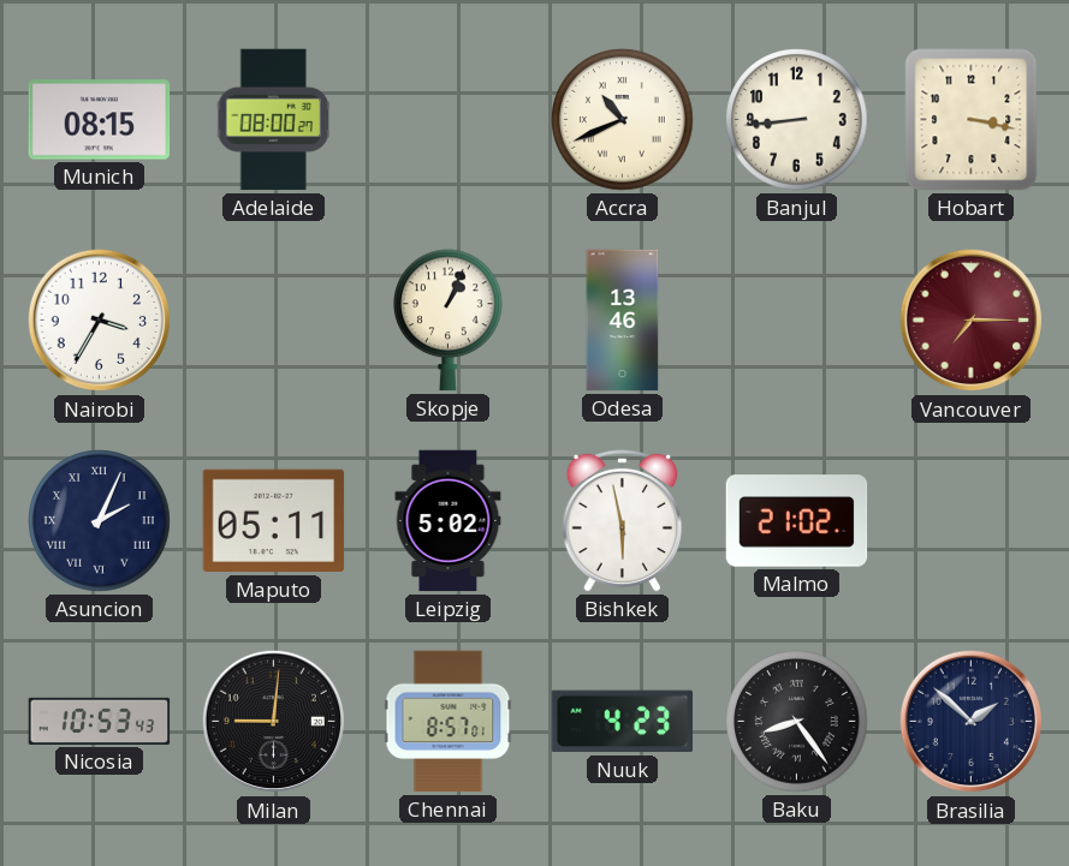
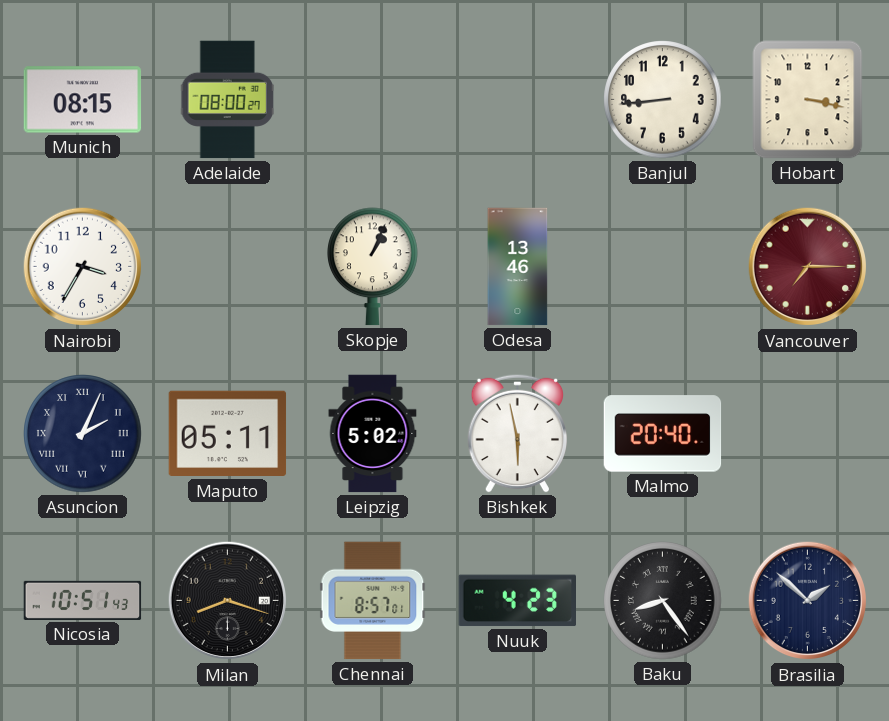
Accra: 10:41 -> none (623, 120)
Malmo: 21:02 -> 20:40 (663, 434)
Nicosia: 10:53 -> 10:51 (83, 600)
Milan: 9:01 -> 8:18 (228, 601)
